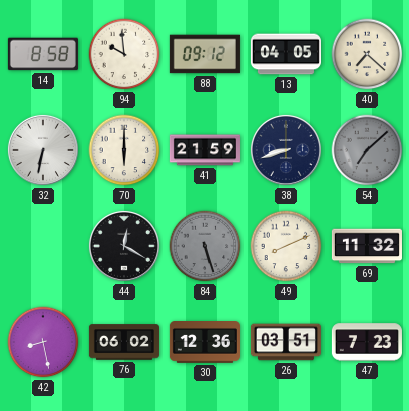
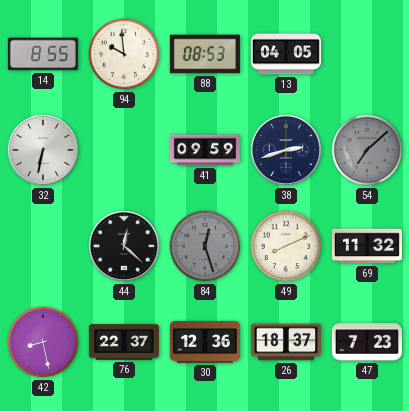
14: 8:58 -> 8:55 (43, 54)
88: 09:12 -> 08:53 (205, 54)
40: 7:22 -> none (367, 54)
70: 6:00 -> none (124, 150)
41: 21:59 -> 09:59 (205, 150)
38: 8:42 -> 2:42 (286, 150)
44: 12:20 -> 12:22 (124, 246)
84: 5:27 -> 12:27 (205, 246)
76: 06:02 -> 22:37 (124, 342)
26: 03:51 -> 18:37 (286, 342)
